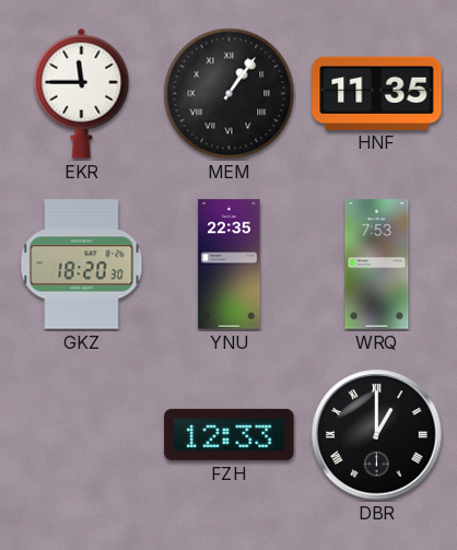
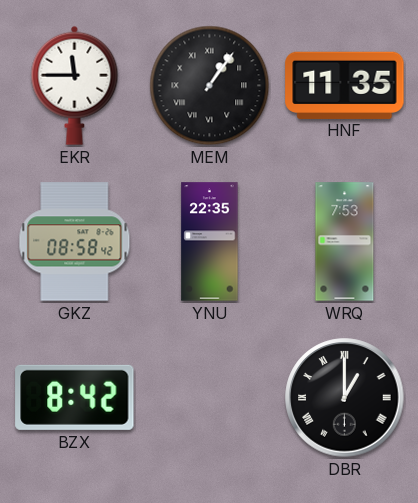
GKZ: 18:20 -> 08:58 (75, 242)
BZX: none -> 8:42 (75, 397)
FZH: 12:33 -> none (230, 434)
